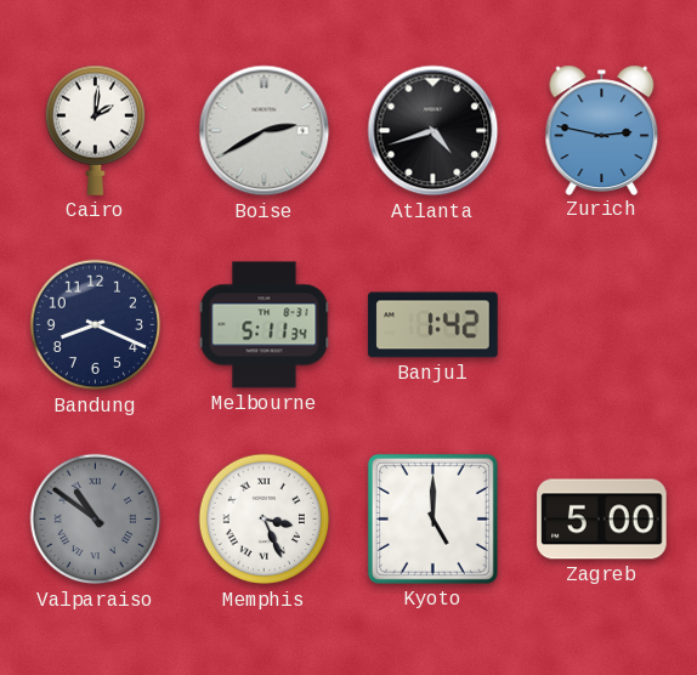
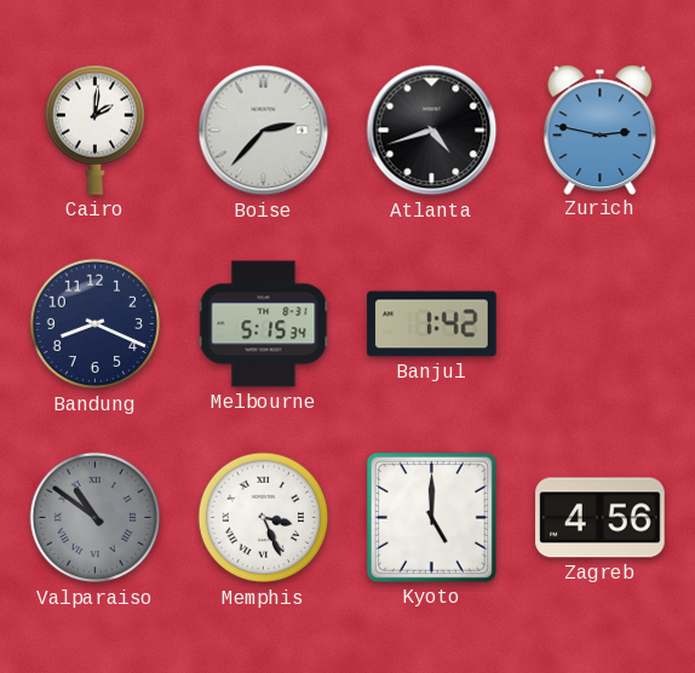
Boise: 2:40 -> 2:37 (264, 131)
Melbourne: 5:11 -> 5:15 (264, 324)
Zagreb: 5:00 -> 4:56 (601, 518)
